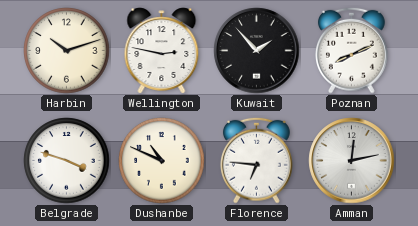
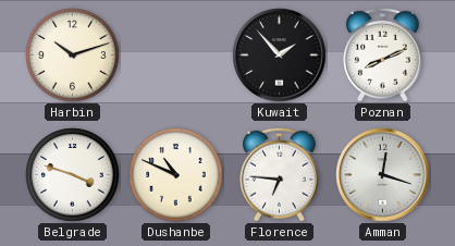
Wellington: 2:47 -> none (162, 51)
Amman: 12:13 -> 12:18 (383, 175)
